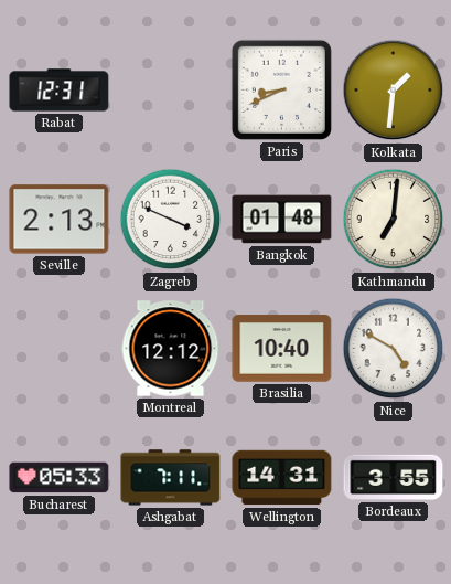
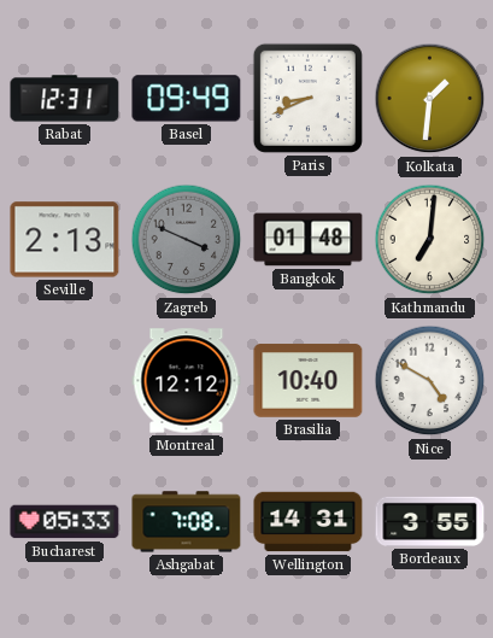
Basel: none -> 09:49 (187, 99)
Zagreb dial: white -> grey (187, 240)
Ashgabat: 7:11 -> 7:08 (187, 522)
